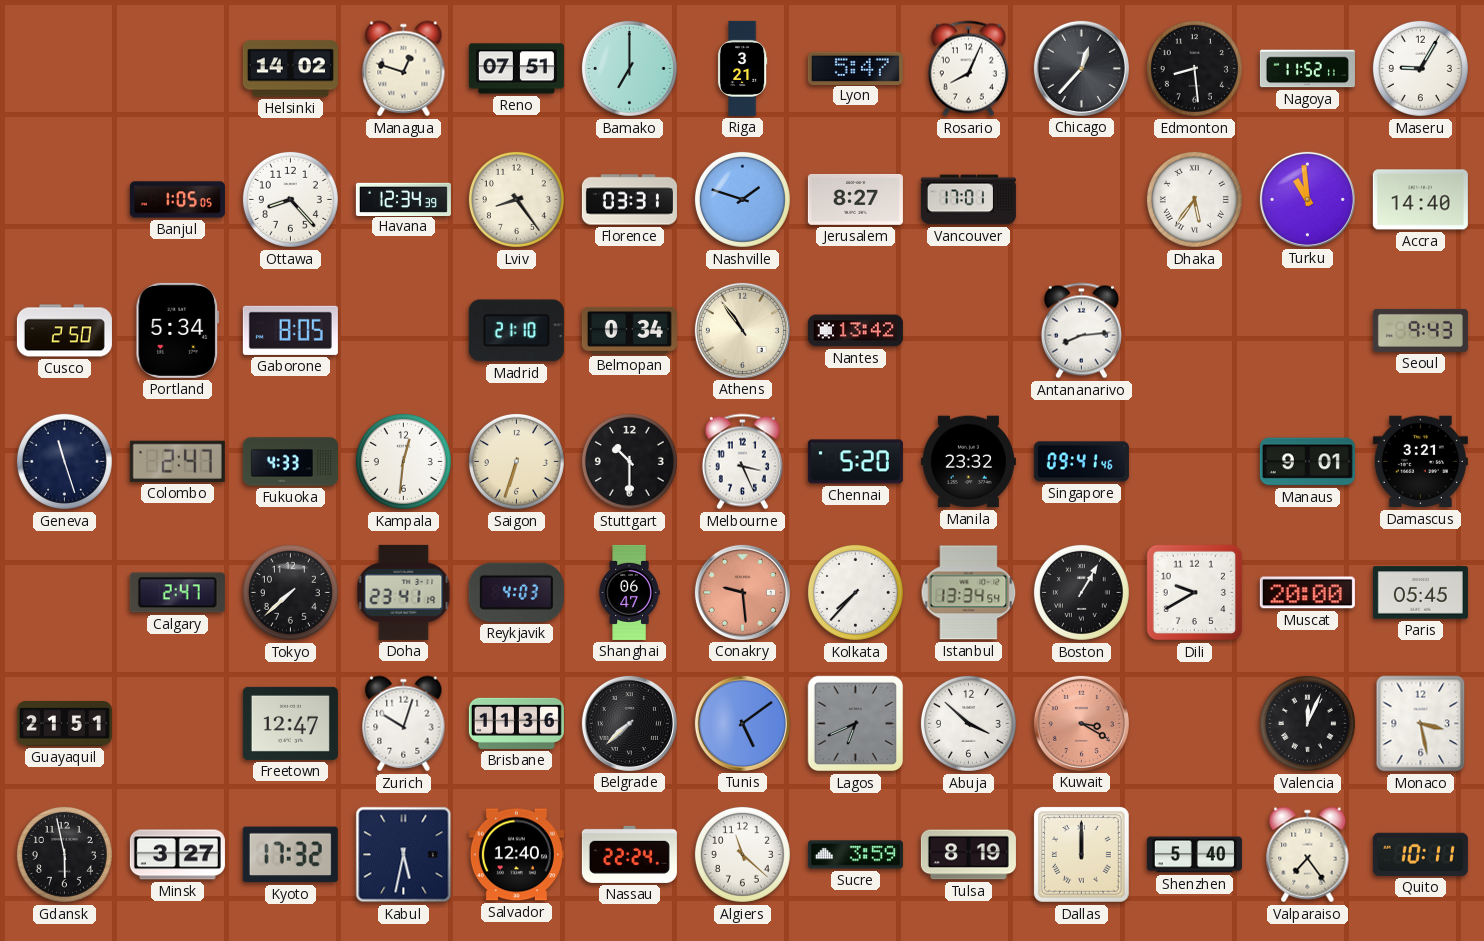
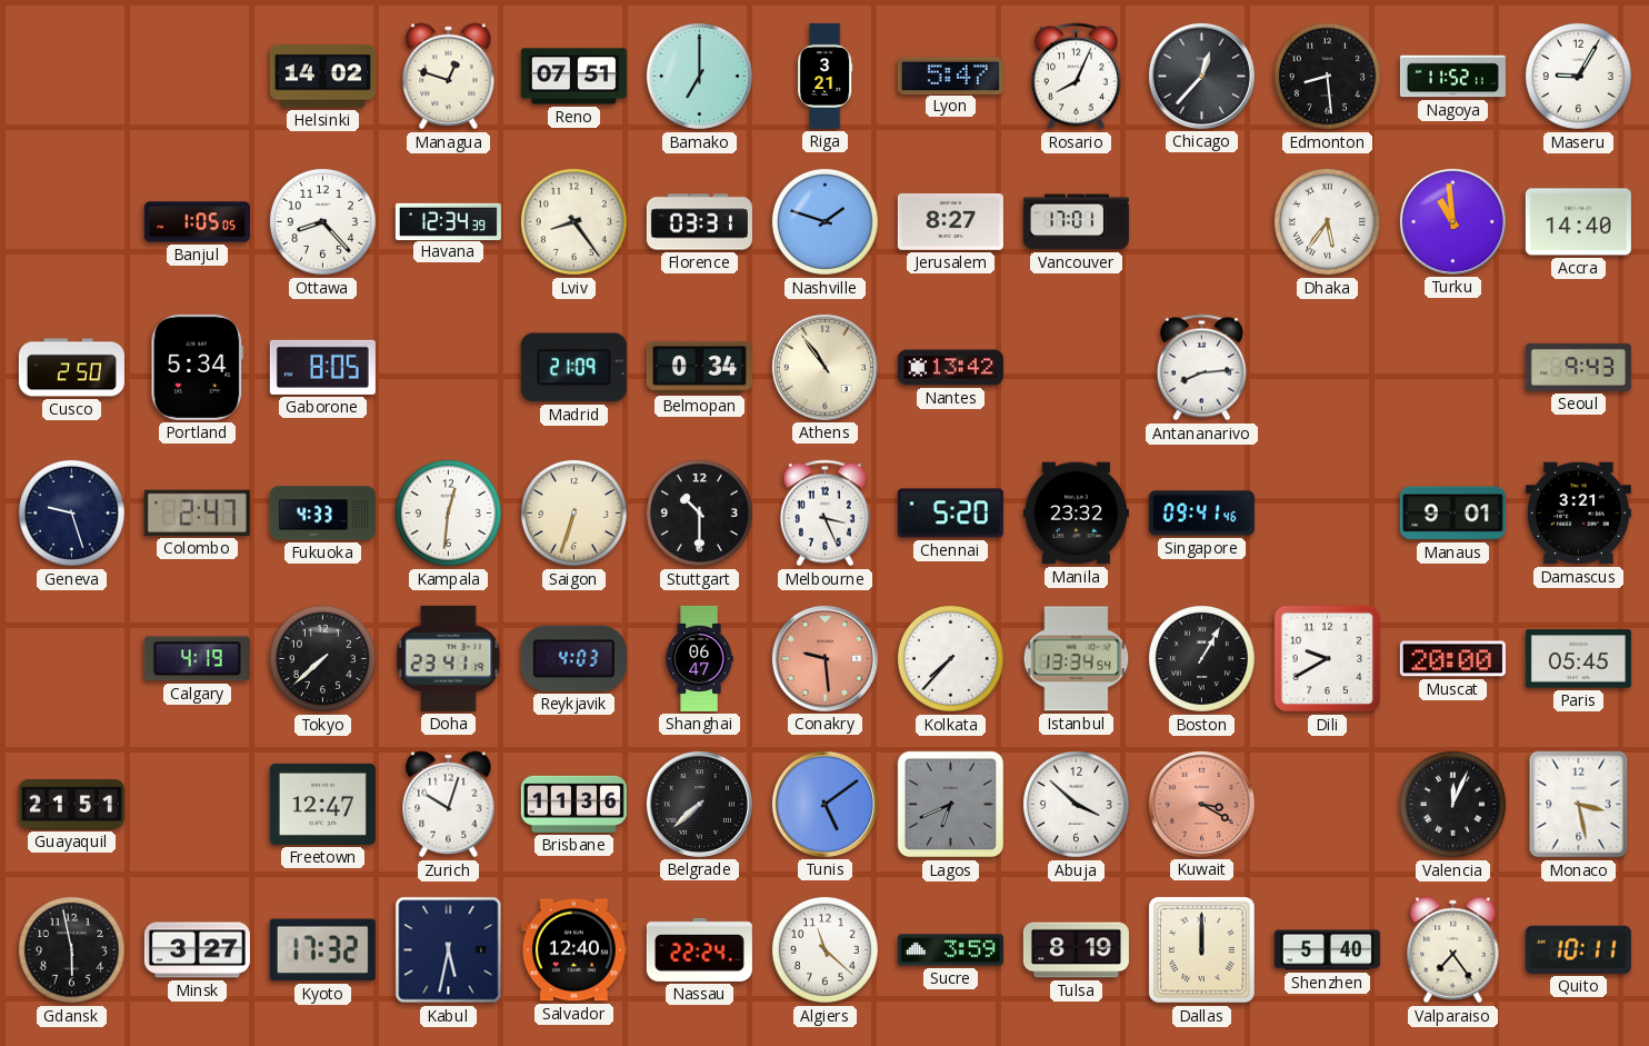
Madrid: 21:10 -> 21:09 (573, 368)
Geneva: 11:27 -> 9:27 (71, 512)
Calgary: 2:47 -> 4:19 (197, 659)
